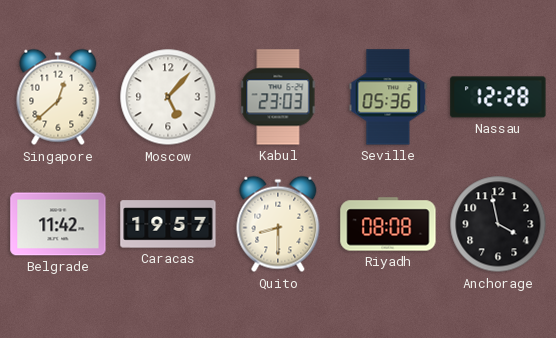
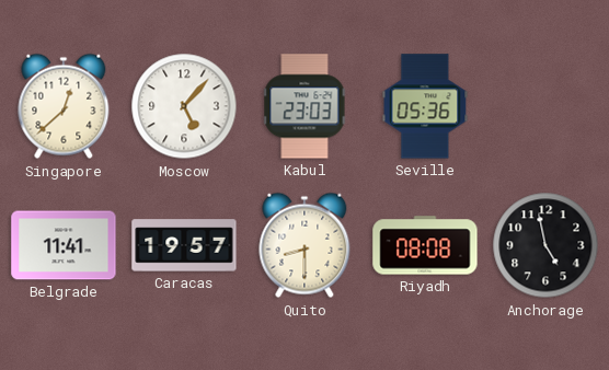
Nassau: 12:28 -> none (498, 97)
Belgrade: 11:42 -> 11:41 (64, 245)
Anchorage: 3:58 -> 4:58 (545, 245)
